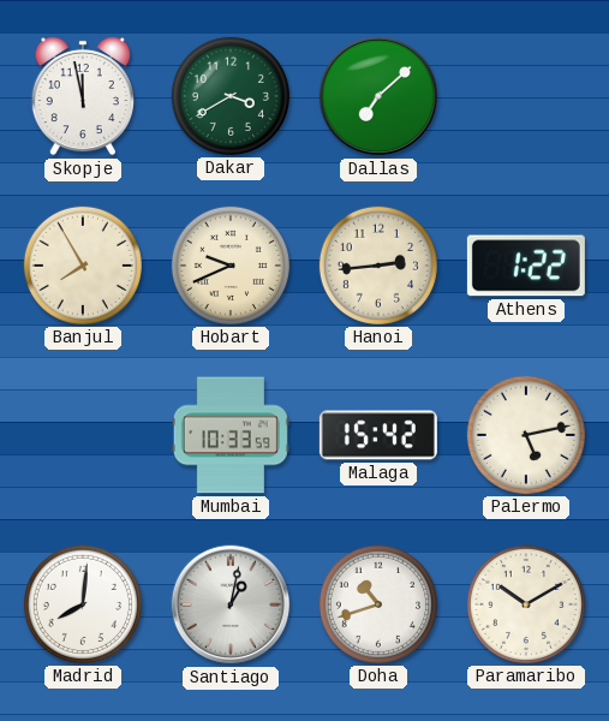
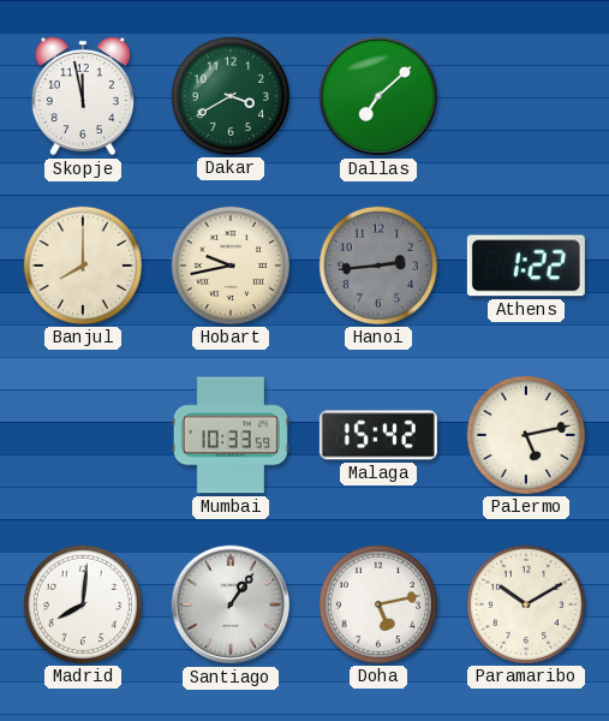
Banjul: 7:55 -> 8:00 (83, 266)
Hobart: 9:41 -> 9:43 (231, 266)
Hanoi dial: cream -> grey (378, 266)
Santiago: 1:02 -> 1:06 (231, 604)
Doha: 10:42 -> 5:13 (378, 604)
